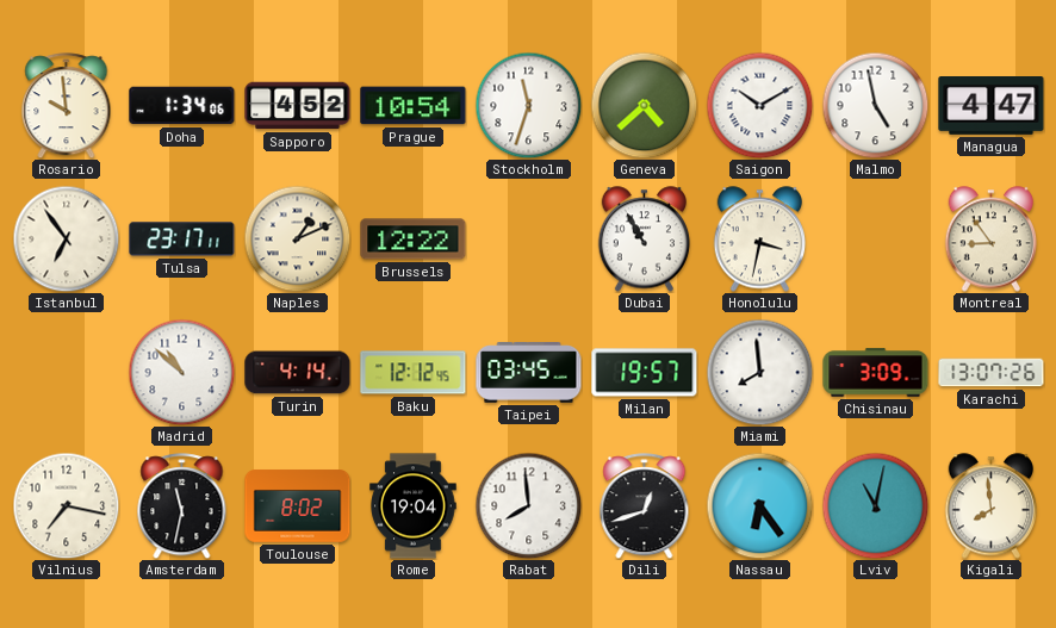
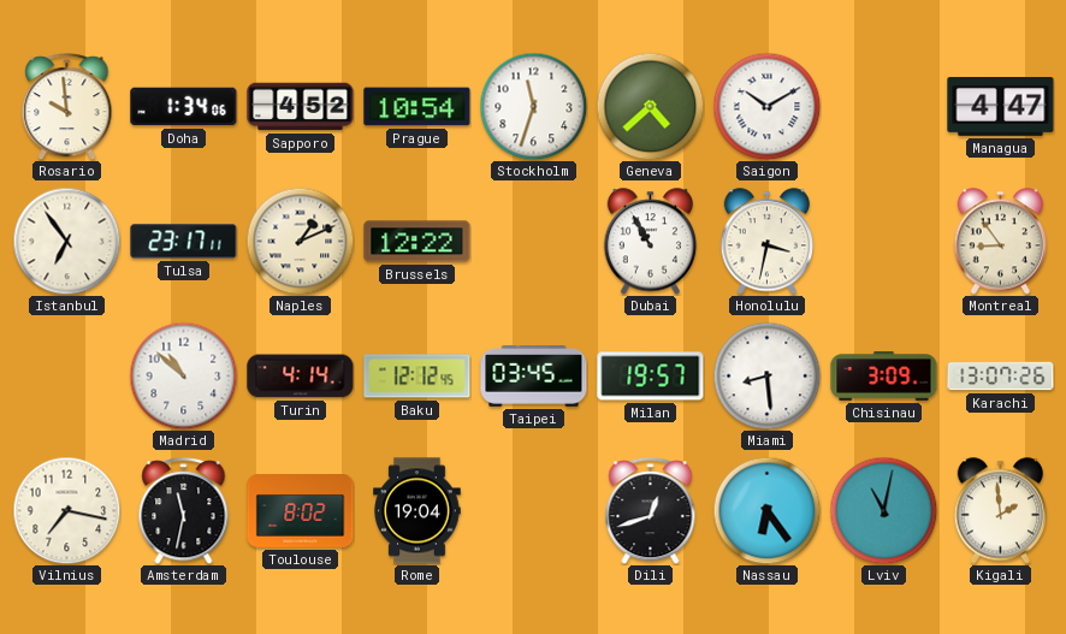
Malmo: 4:58 -> none (875, 105)
Miami: 7:59 -> 8:29 (766, 375)
Rabat: 7:59 -> none (528, 505)
Kigali: 7:59 -> 1:59 (1001, 511)
